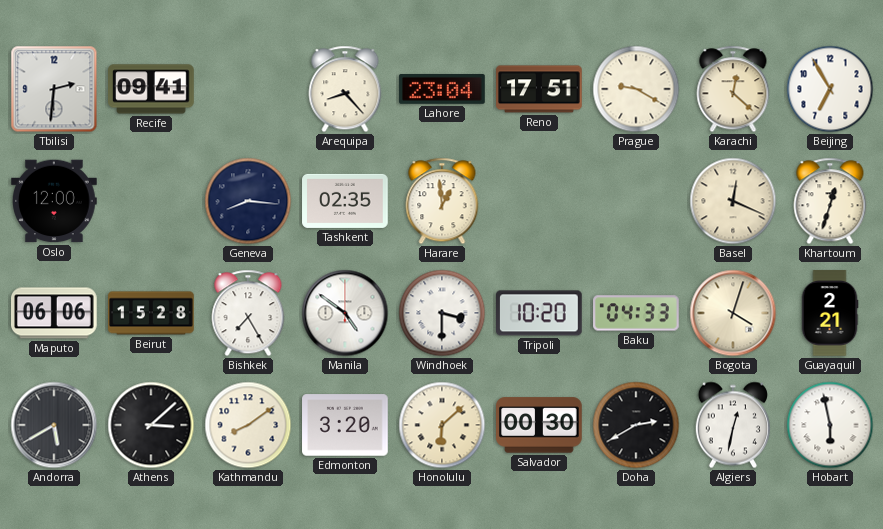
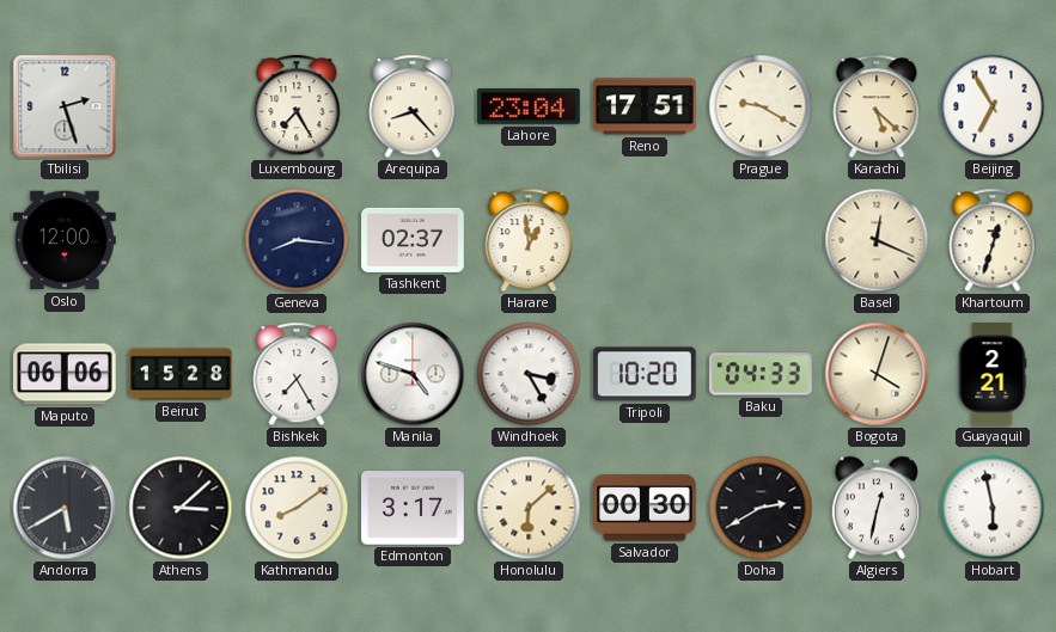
Tbilisi: 2:31 -> 2:27 (65, 106)
Recife: 09:41 -> none (151, 89)
Luxembourg: none -> 7:25 (297, 106)
Karachi: 12:22 -> 5:22 (877, 106)
Tashkent: 02:35 -> 02:37 (413, 240)
Manila: 4:51 -> 4:48 (413, 374)
Windhoek: 3:30 -> 3:25 (529, 374)
Edmonton: 3:20 -> 3:17 (413, 508)
